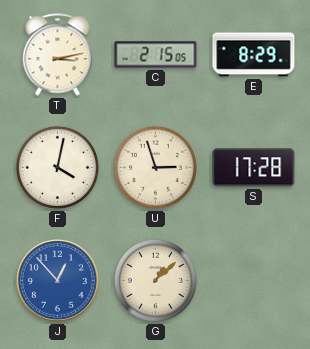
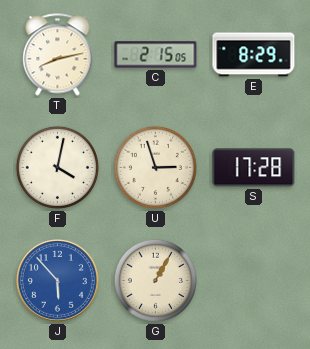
T: 3:13 -> 8:13 (58, 55)
J: 12:53 -> 5:53 (57, 280)
G: 1:08 -> 1:05 (155, 280)
